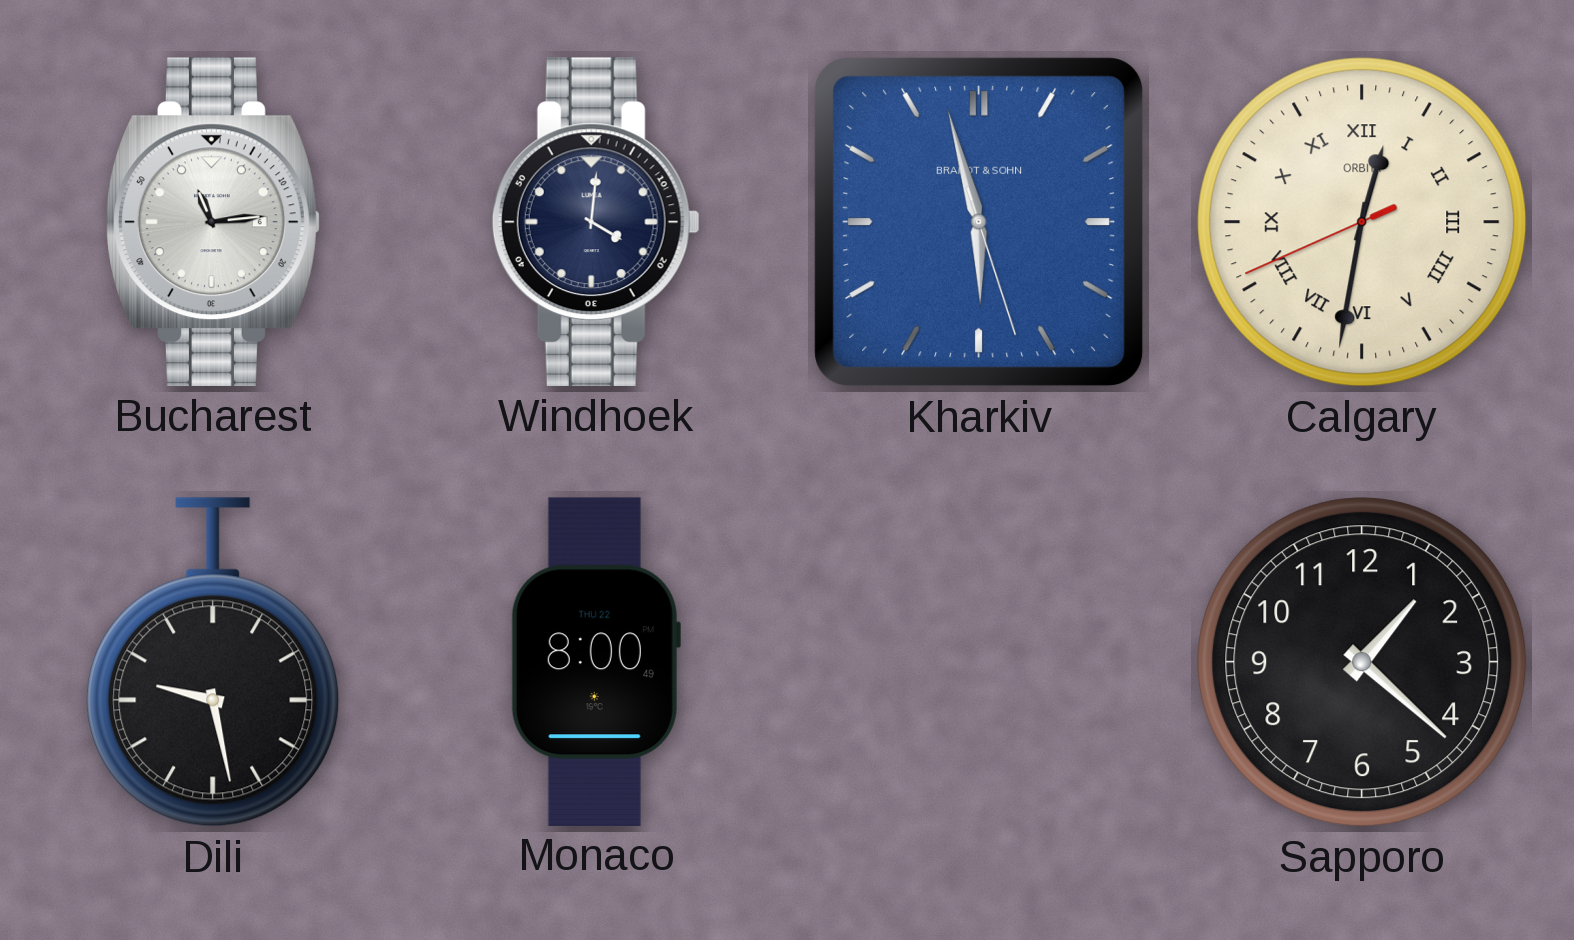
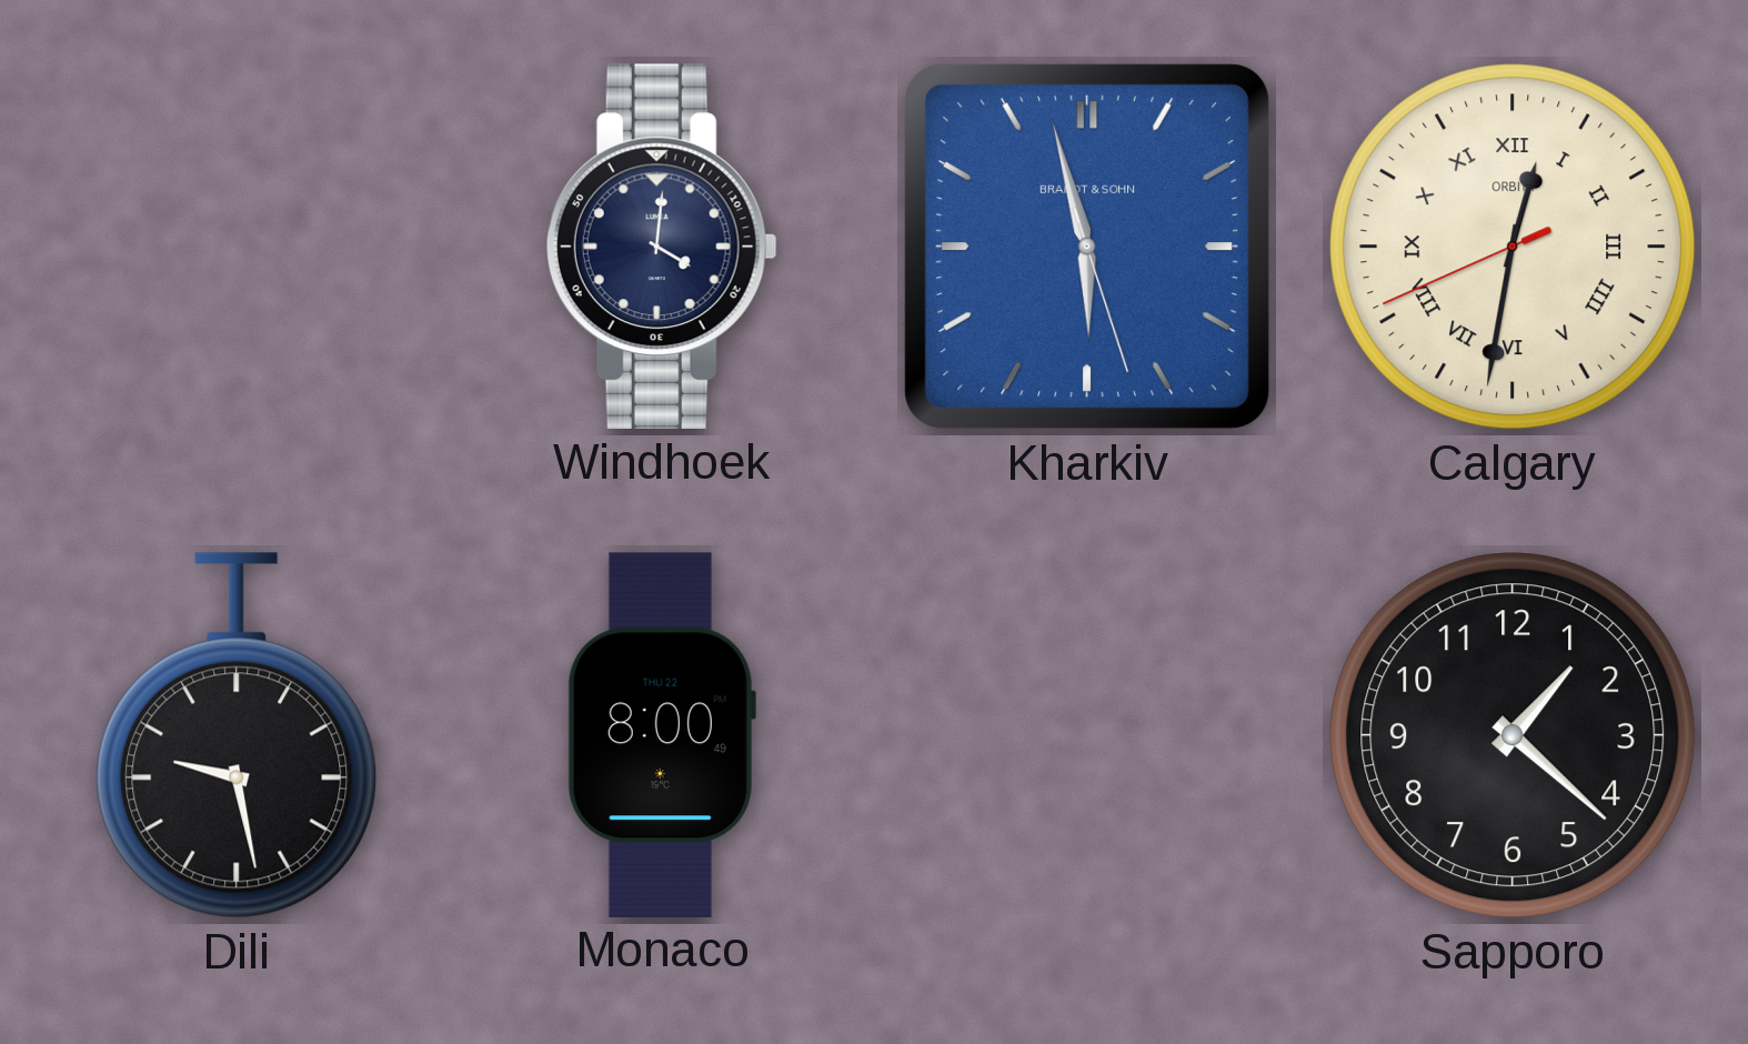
Bucharest: 11:14 -> none (213, 222)
